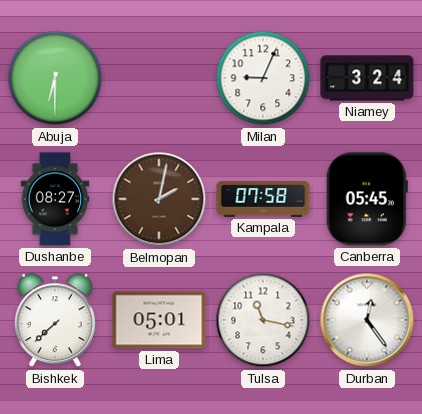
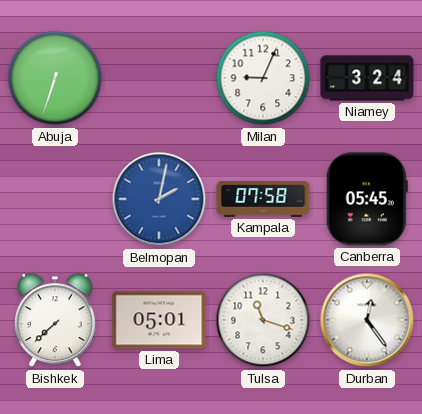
Abuja: 6:30 -> 6:33 (55, 78)
Dushanbe: 08:27 -> none (55, 199)
Belmopan dial: brown -> blue (159, 199)
Tulsa: 11:17 -> 11:18 (263, 320)
